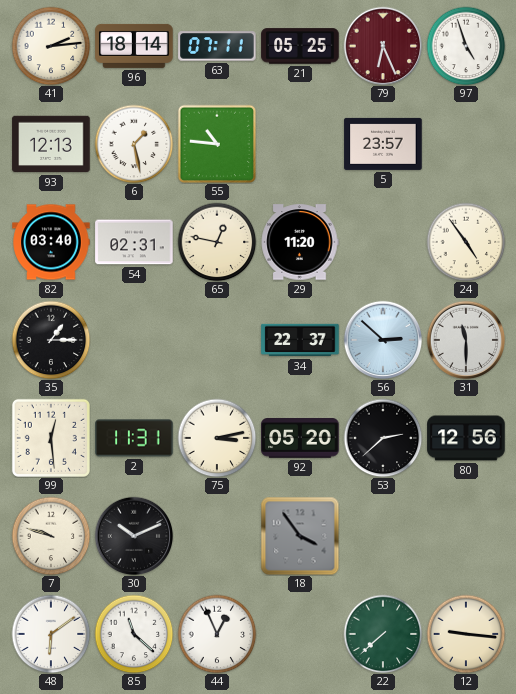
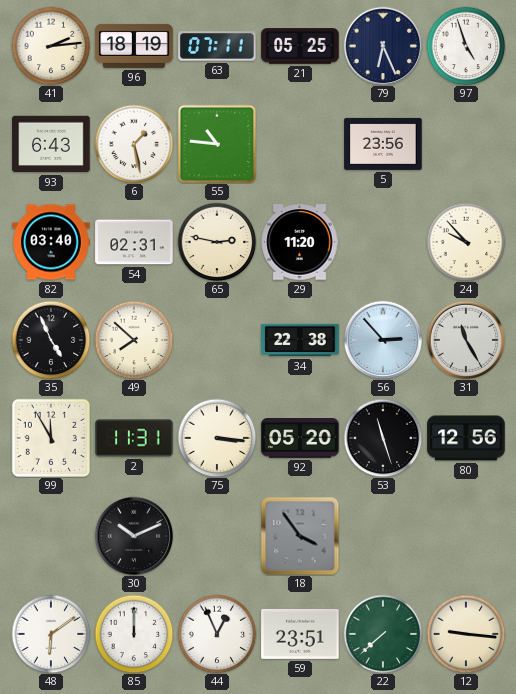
96: 18:14 -> 18:19 (134, 46)
79 dial: burgundy -> navy (383, 46)
93: 12:13 -> 6:43 (51, 144)
5: 23:57 -> 23:56 (383, 144)
65: 12:47 -> 2:47 (217, 242)
24: 4:54 -> 9:53 (466, 242)
35: 1:15 -> 4:56 (51, 340)
49: none -> 7:52 (134, 340)
34: 22:37 -> 22:38 (300, 340)
56: 2:52 -> 2:53 (383, 340)
31: 11:30 -> 11:25 (466, 340)
99: 12:29 -> 11:55 (51, 438)
75: 3:13 -> 3:16 (217, 438)
53: 2:38 -> 11:27 (383, 438)
7: 9:48 -> none (51, 536)
85: 11:22 -> 12:00 (134, 634)
59: none -> 23:51 (300, 635)
